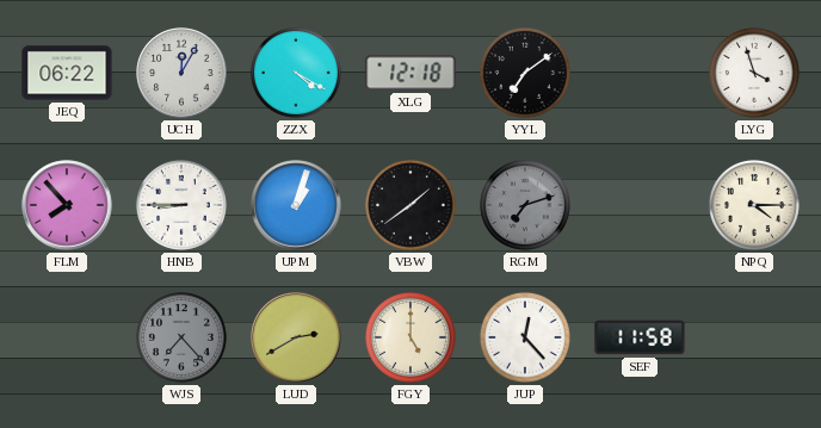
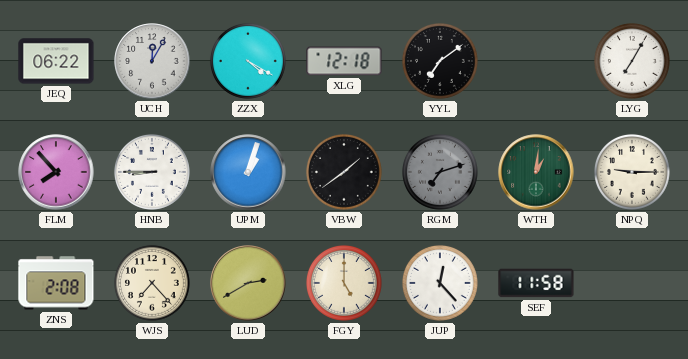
LYG: 3:57 -> 7:05 (632, 61)
WTH: none -> 1:01 (536, 172)
NPQ: 4:15 -> 9:15 (632, 172)
ZNS: none -> 2:08 (56, 283)
WJS dial: grey -> cream (152, 283)
